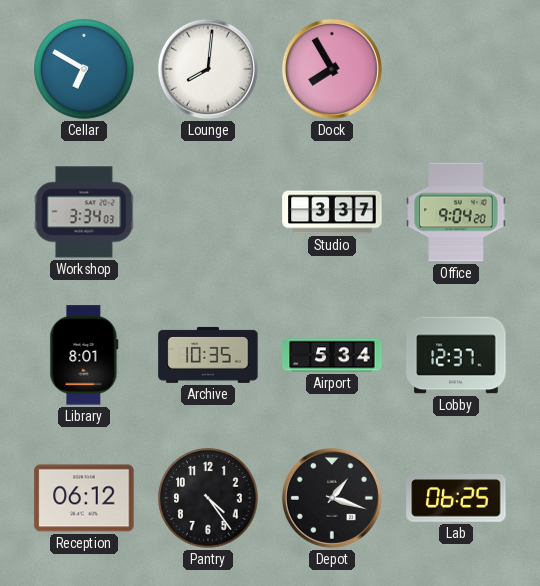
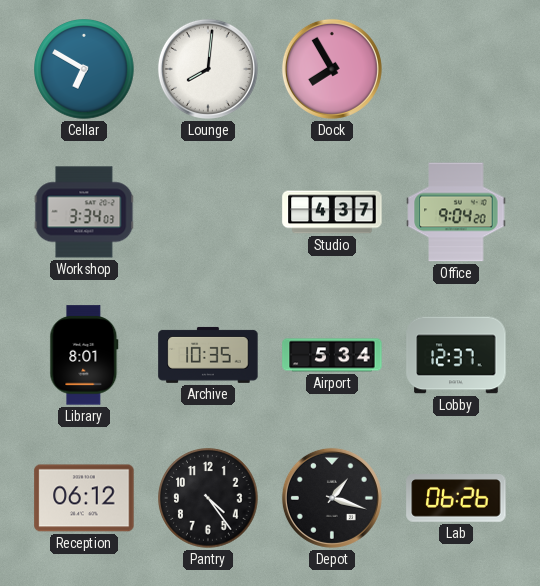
Studio: 3:37 -> 4:37 (332, 212)
Lab: 06:25 -> 06:26 (456, 498)
